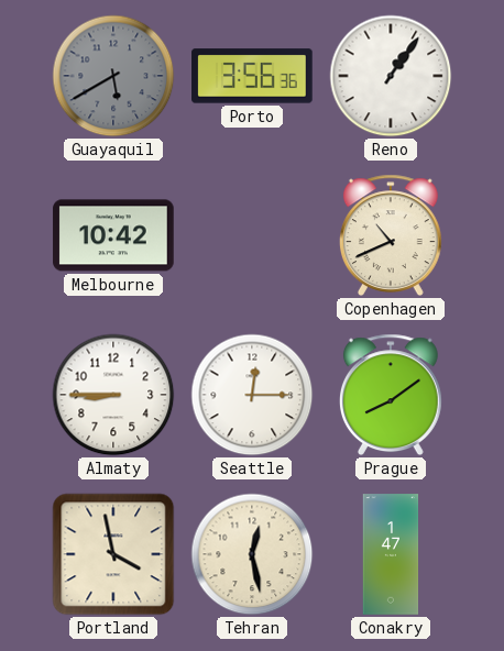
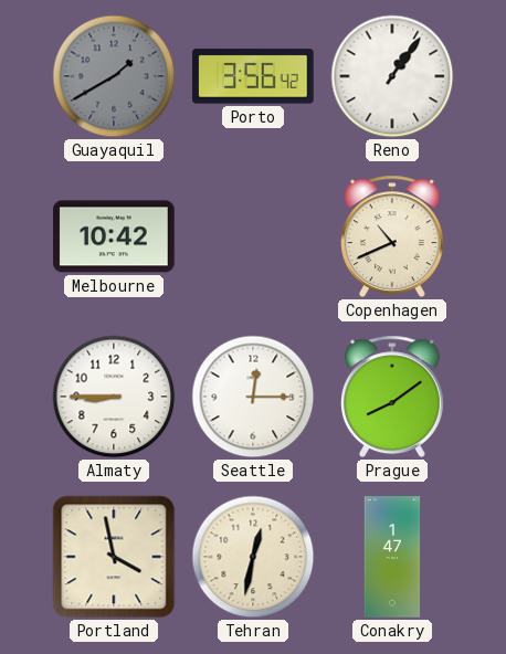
Guayaquil: 5:40 -> 1:40 (114, 76)
Porto: 3:56:36 -> 3:56:42 (253, 76)
Tehran: 12:28 -> 12:32 (253, 557)
